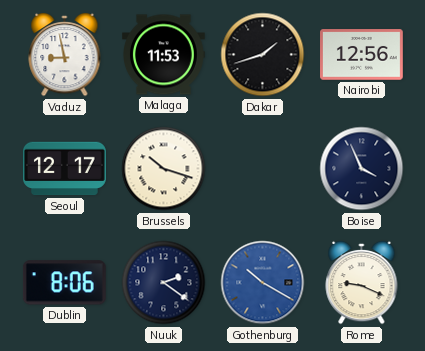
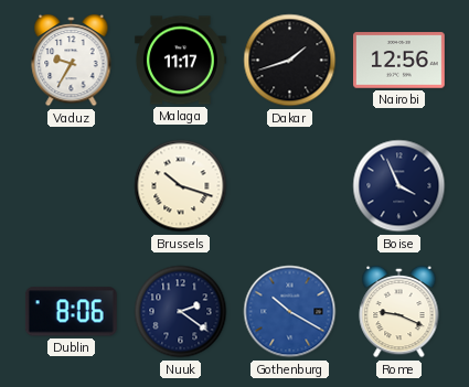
Vaduz: 8:58 -> 9:35 (72, 61)
Malaga: 11:53 -> 11:17 (181, 61)
Seoul: 12:17 -> none (65, 169)
